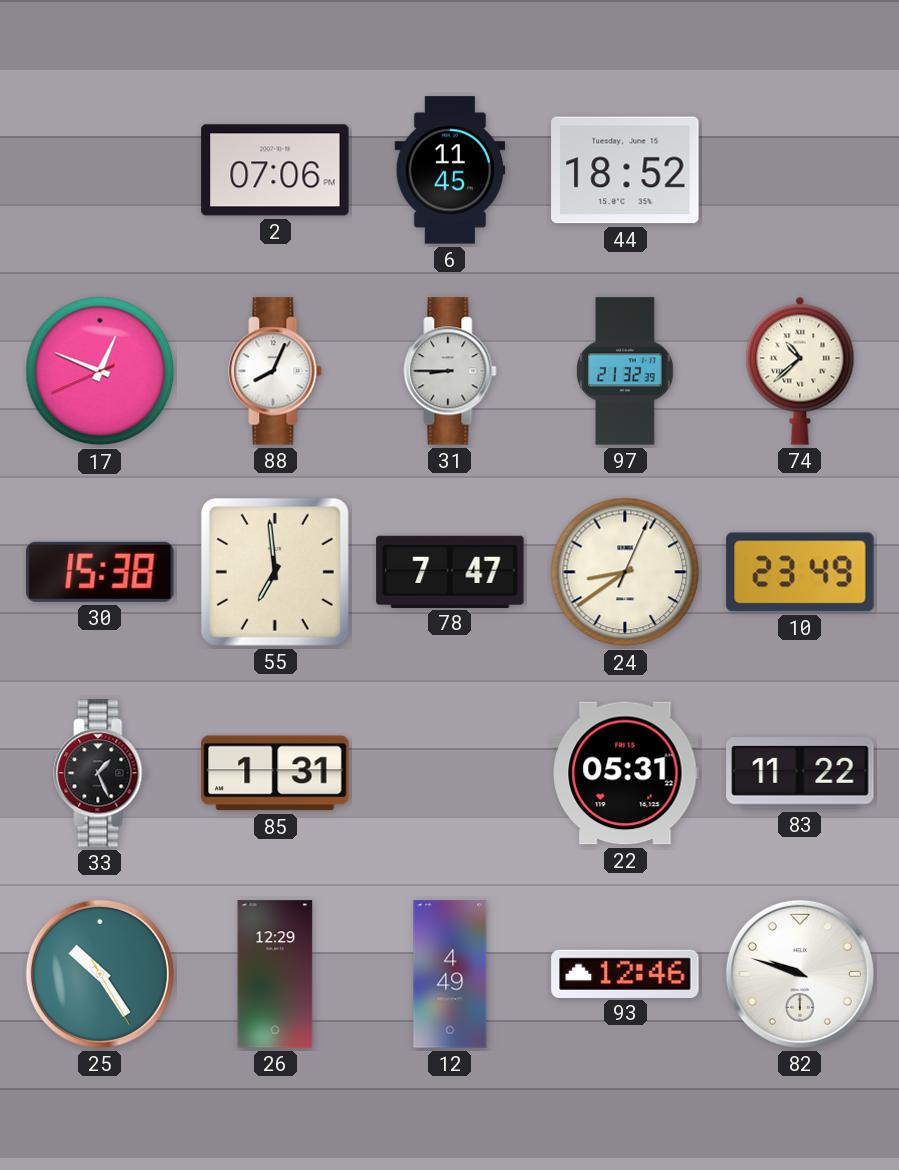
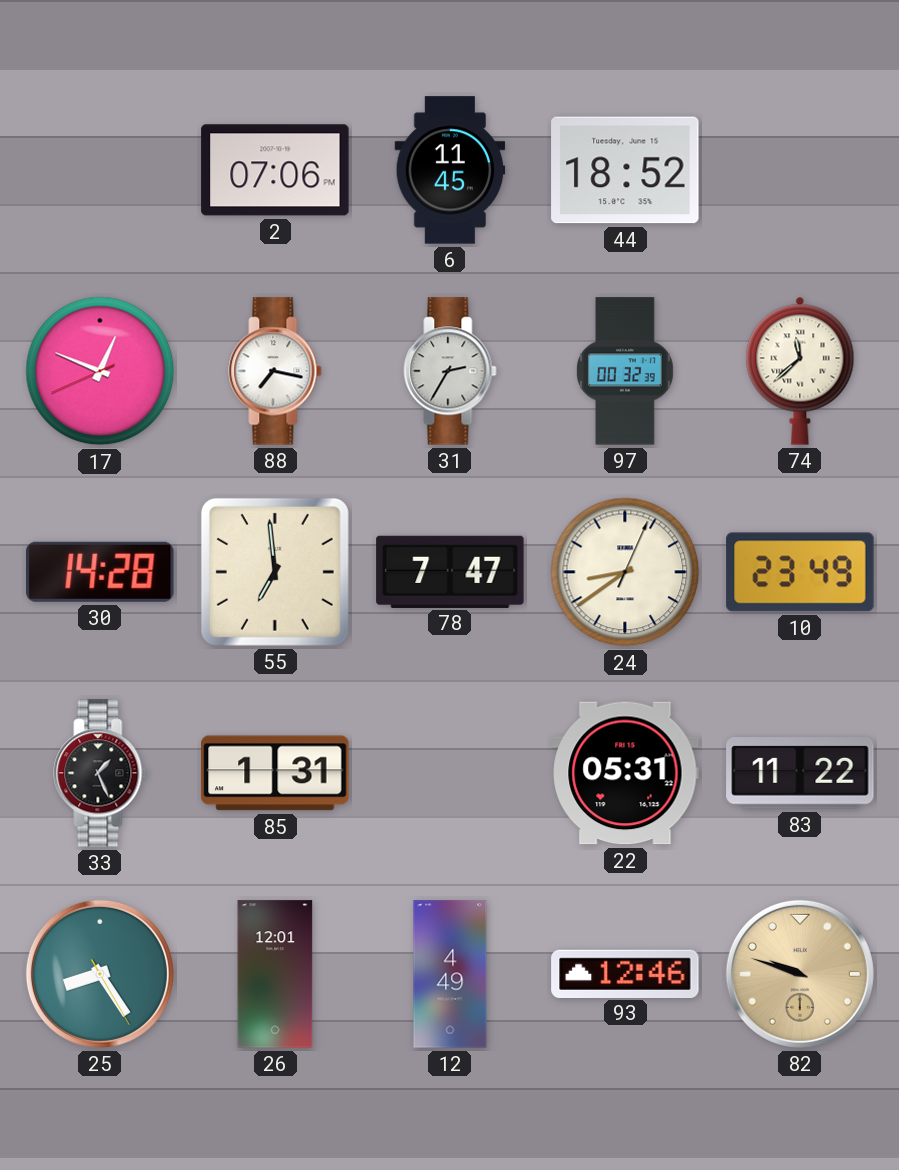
88: 8:04 -> 7:17 (275, 371)
31: 8:45 -> 2:35 (450, 371)
97: 21:32 -> 00:32 (625, 371)
74: 10:38 -> 11:38 (800, 371)
30: 15:38 -> 14:28 (101, 572)
25: 10:24 -> 8:24 (100, 974)
26: 12:29 -> 12:01 (275, 974)
82 dial: white -> champagne (800, 974)
